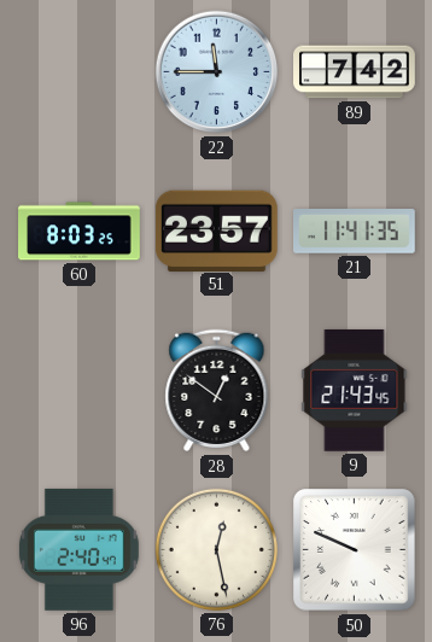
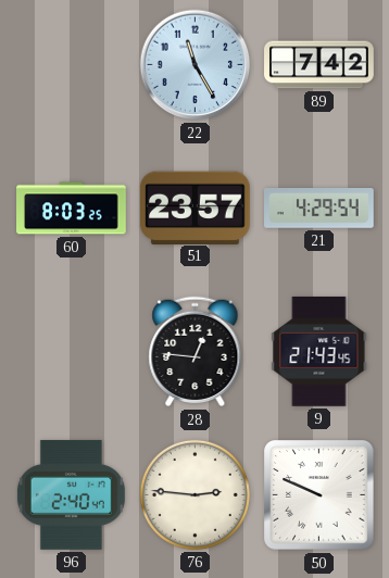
22: 11:45 -> 11:25 (196, 65)
21: 11:41 -> 4:29 (319, 209)
28: 12:51 -> 12:46 (196, 352)
76: 12:28 -> 2:46 (195, 494)
